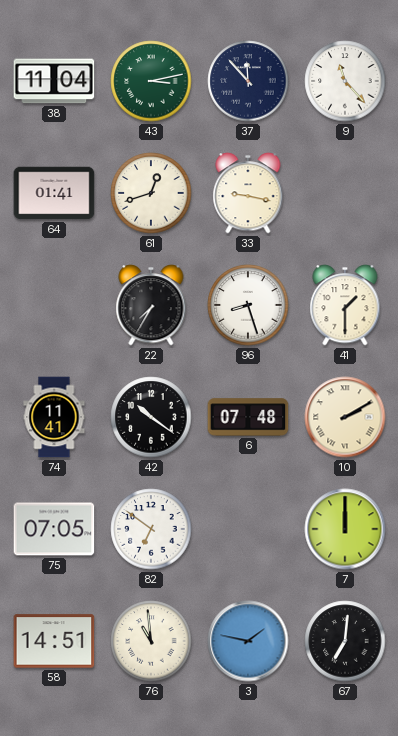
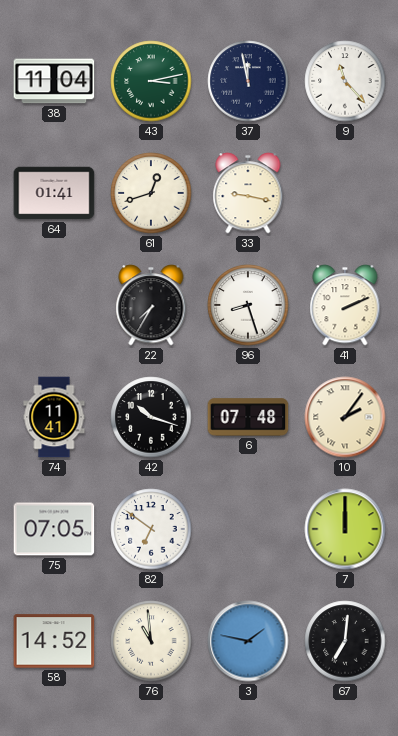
37: 11:53 -> 11:58 (248, 81)
41: 1:30 -> 2:11 (345, 305)
42: 10:21 -> 10:18 (151, 417)
10: 2:10 -> 2:06 (345, 417)
58: 14:51 -> 14:52 (54, 641)
